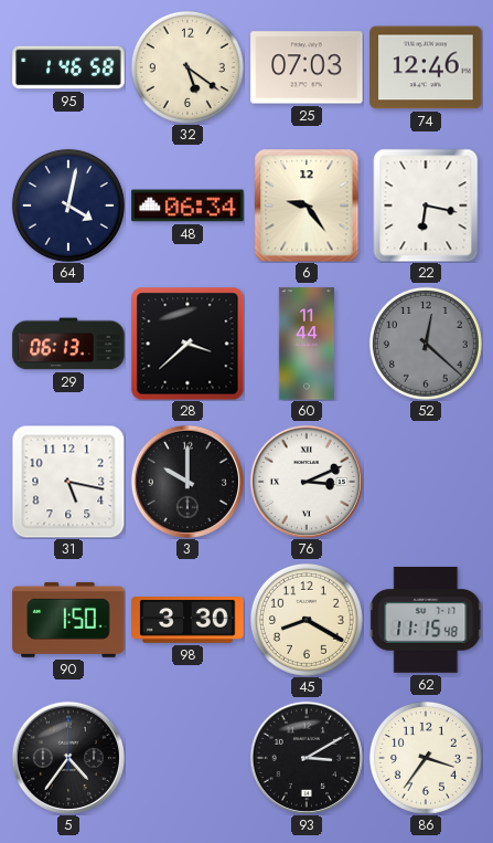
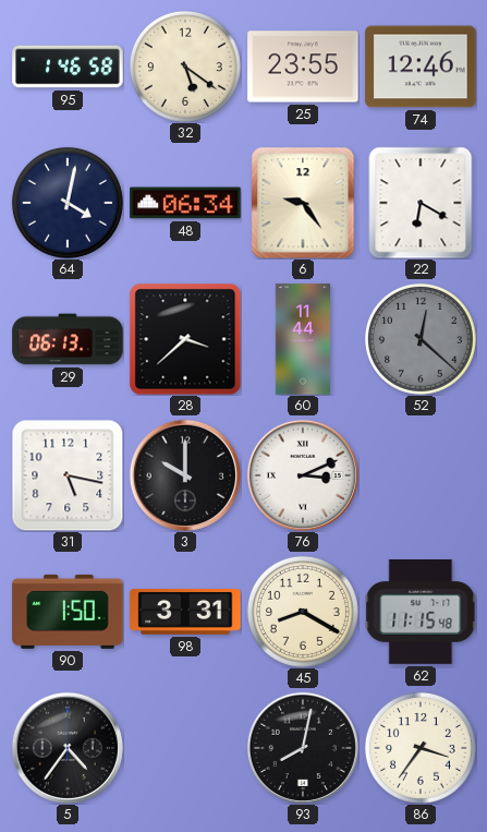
25: 07:03 -> 23:55 (303, 67)
22: 6:17 -> 6:20 (421, 203)
98: 3:30 -> 3:31 (185, 613)
93: 3:10 -> 8:02 (303, 748)
